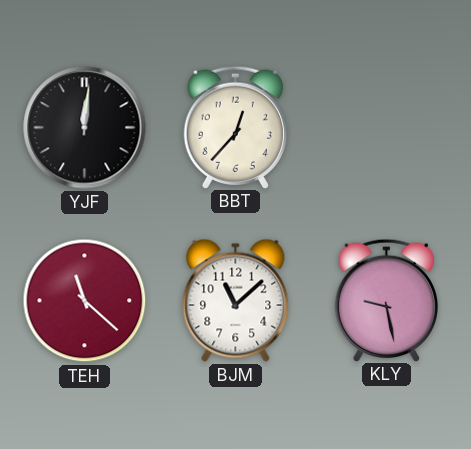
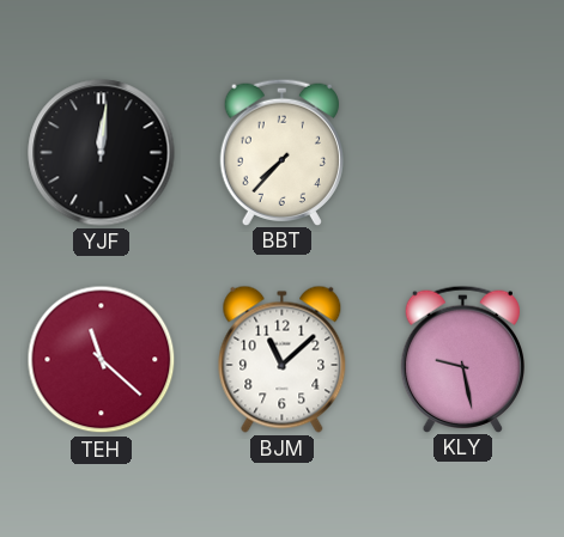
BBT: 12:37 -> 7:37 (281, 152)
